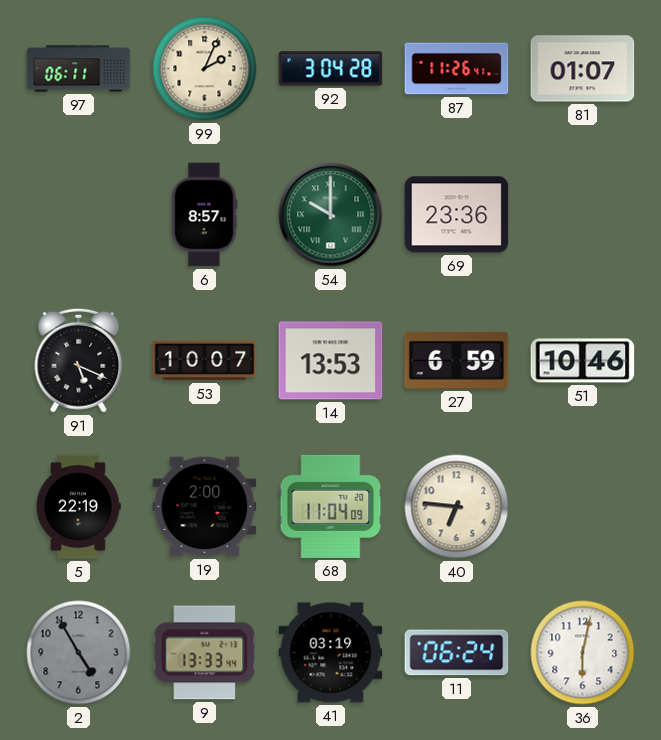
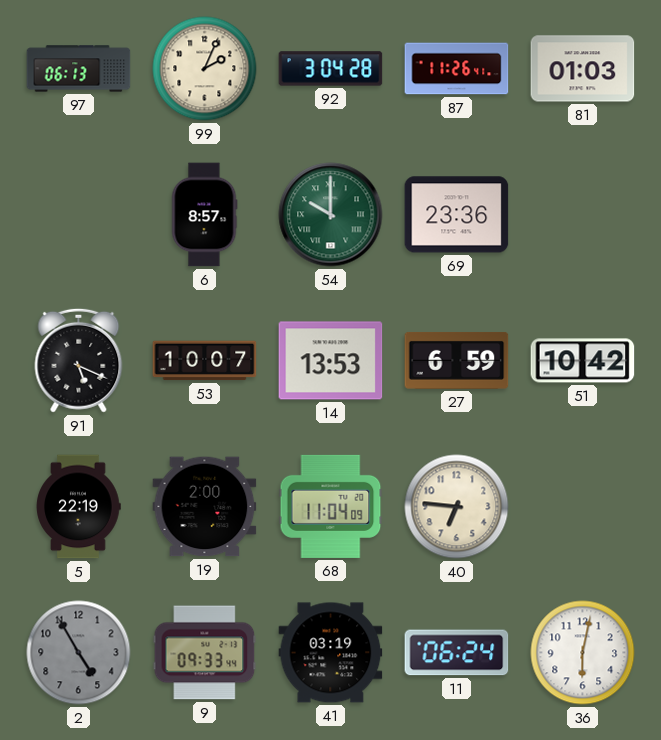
97: 06:11 -> 06:13 (79, 69)
81: 01:07 -> 01:03 (583, 69)
51: 10:46 -> 10:42 (583, 361)
9: 13:33 -> 09:33 (205, 653)
